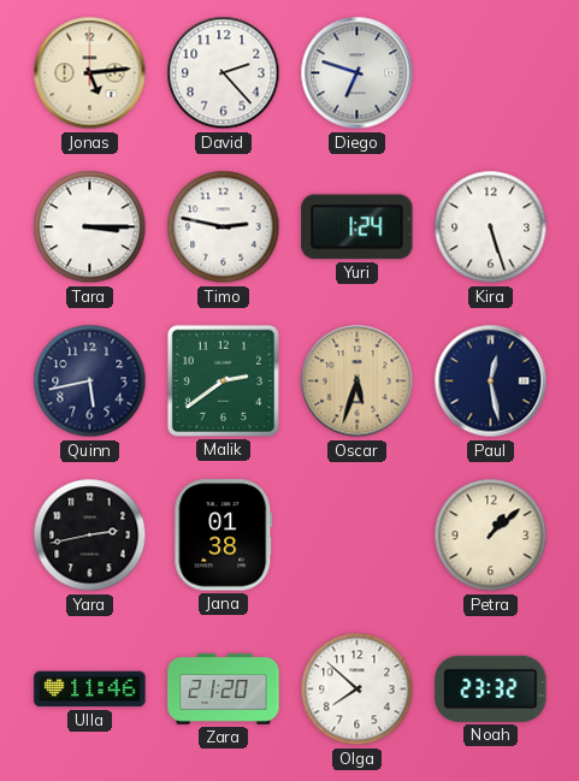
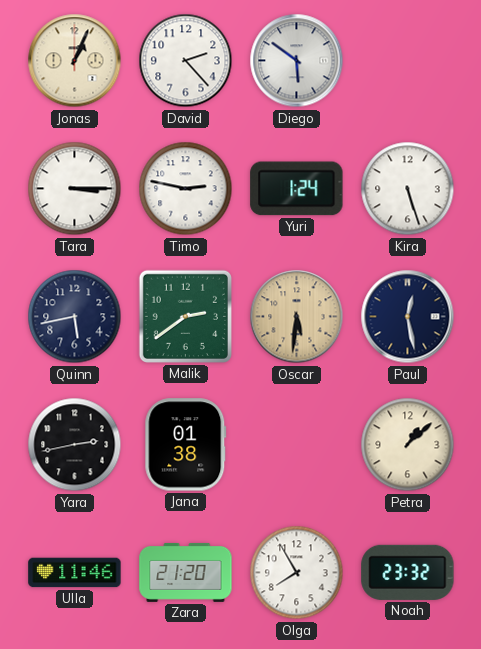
Jonas: 5:14 -> 1:04 (75, 61)
Diego: 6:48 -> 5:51 (297, 61)
Oscar: 5:33 -> 5:31 (297, 317)
Olga: 7:52 -> 7:55 (297, 573)
